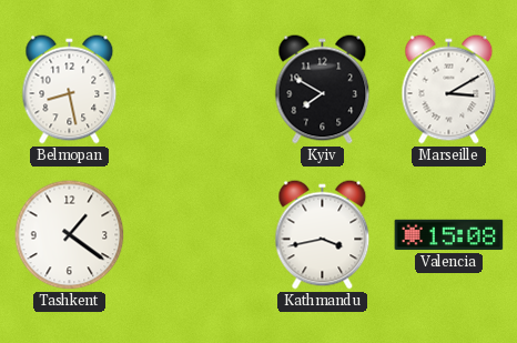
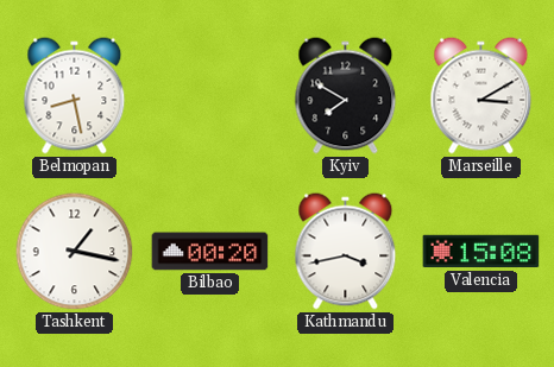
Tashkent: 1:21 -> 1:17 (75, 252)
Bilbao: none -> 00:20 (210, 252)
